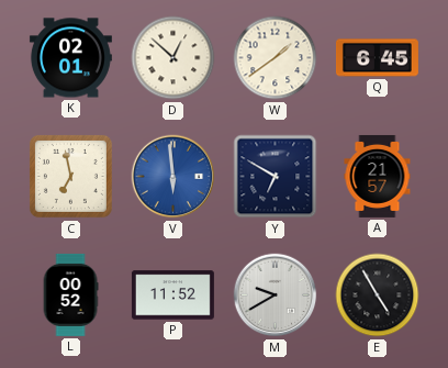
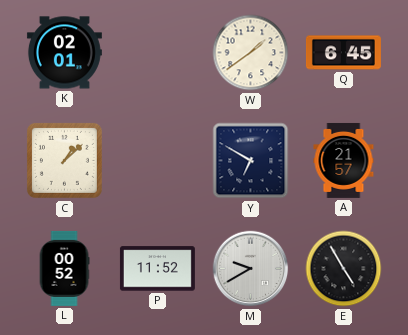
D: 12:52 -> none (173, 58)
C: 6:58 -> 1:08 (64, 160)
V: 5:59 -> none (173, 177)
